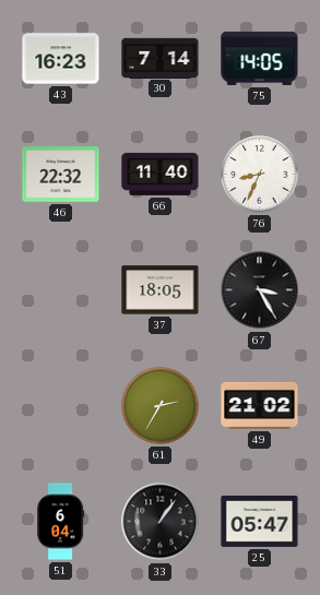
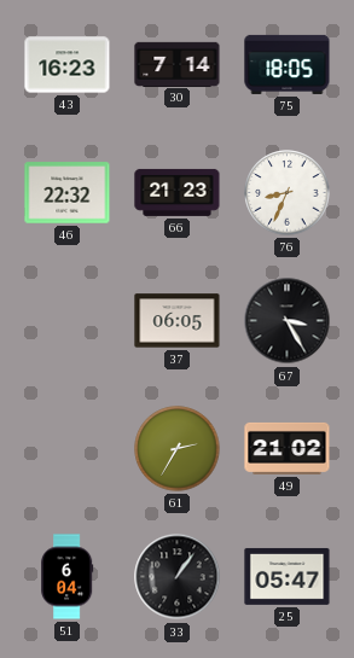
75: 14:05 -> 18:05 (288, 64)
66: 11:40 -> 21:23 (178, 192)
37: 18:05 -> 06:05 (178, 321)
